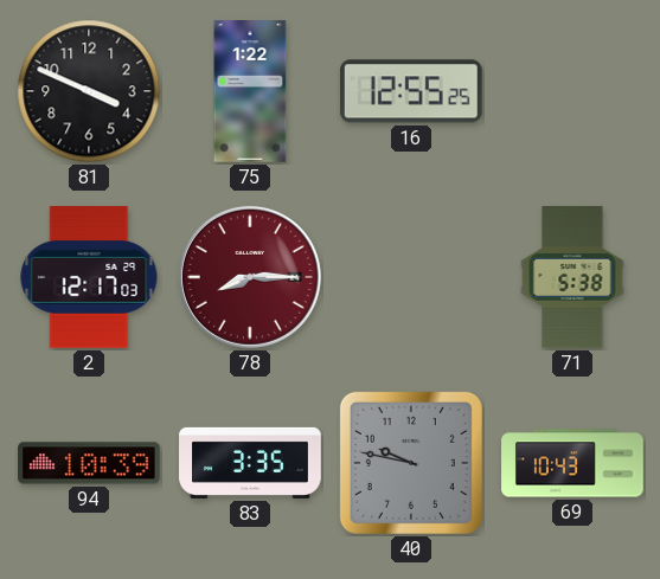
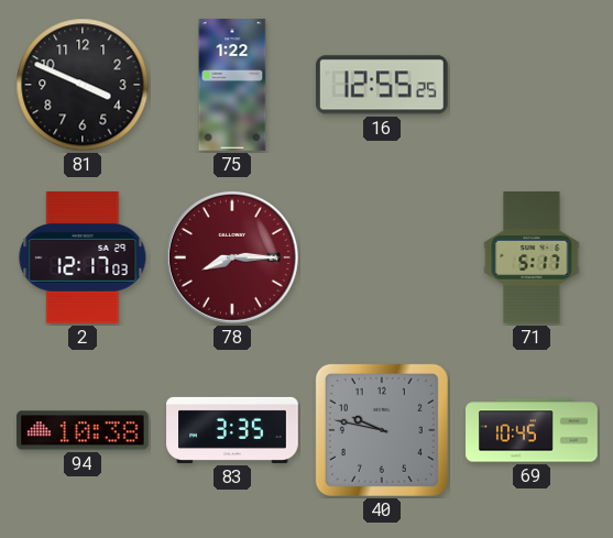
71: 5:38 -> 5:17 (532, 257)
94: 10:39 -> 10:38 (83, 430)
69: 10:43 -> 10:45 (532, 430)
